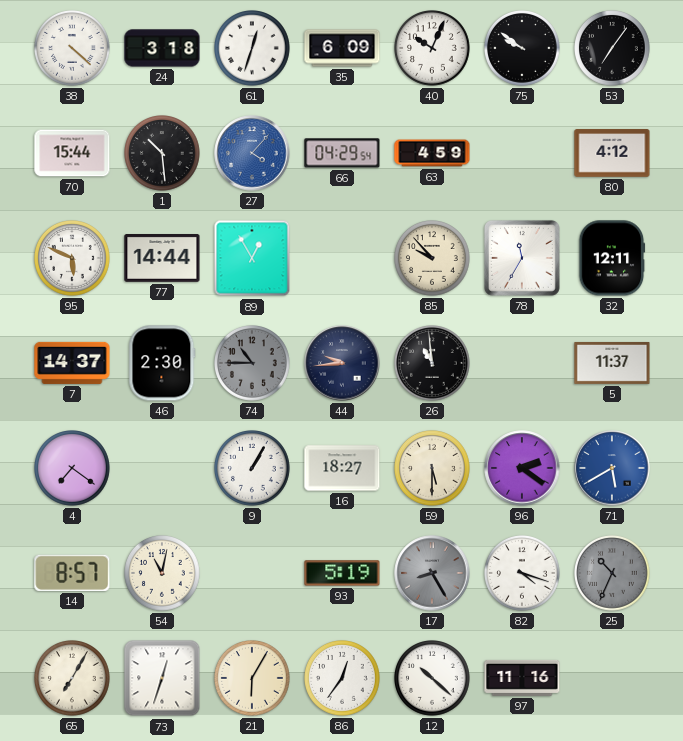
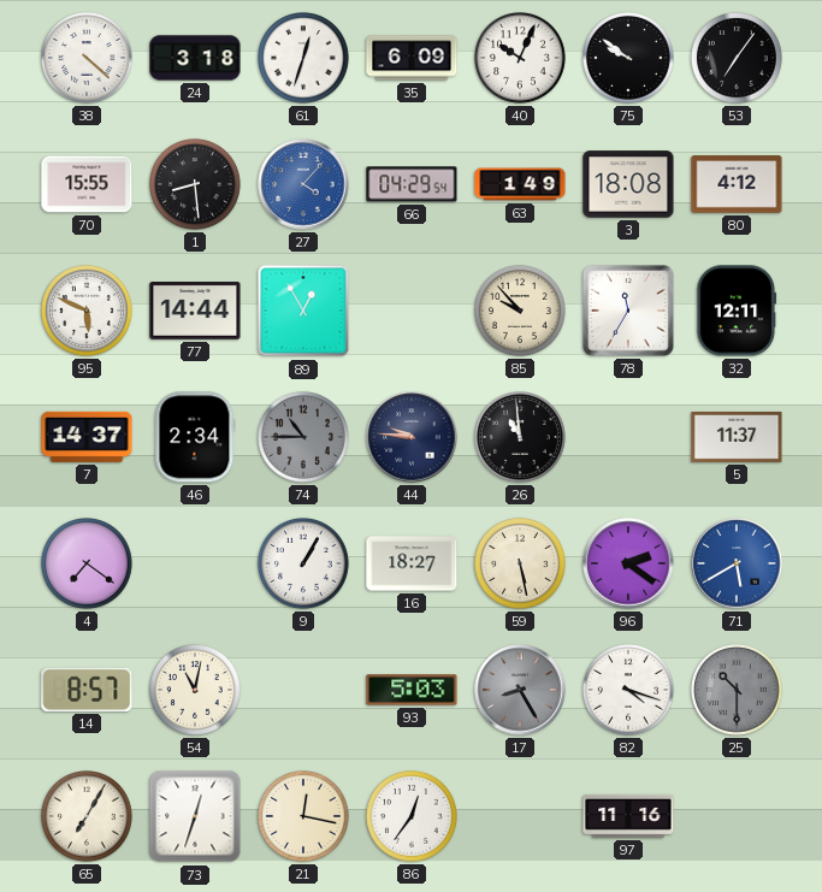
70: 15:44 -> 15:55 (87, 184)
1: 10:29 -> 8:29 (196, 185)
63: 4:59 -> 1:49 (520, 184)
3: none -> 18:08 (628, 184)
46: 2:30 -> 2:34 (195, 437)
44: 9:44 -> 9:46 (412, 437)
59: 5:30 -> 5:28 (521, 565)
93: 5:19 -> 5:03 (412, 690)
25: 10:34 -> 10:30 (738, 691)
21: 6:05 -> 12:17 (304, 817)
12: 10:22 -> none (433, 679)
